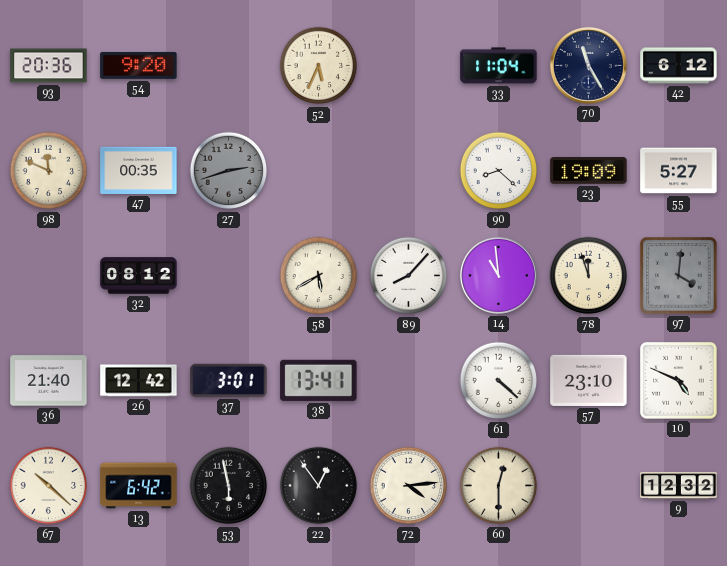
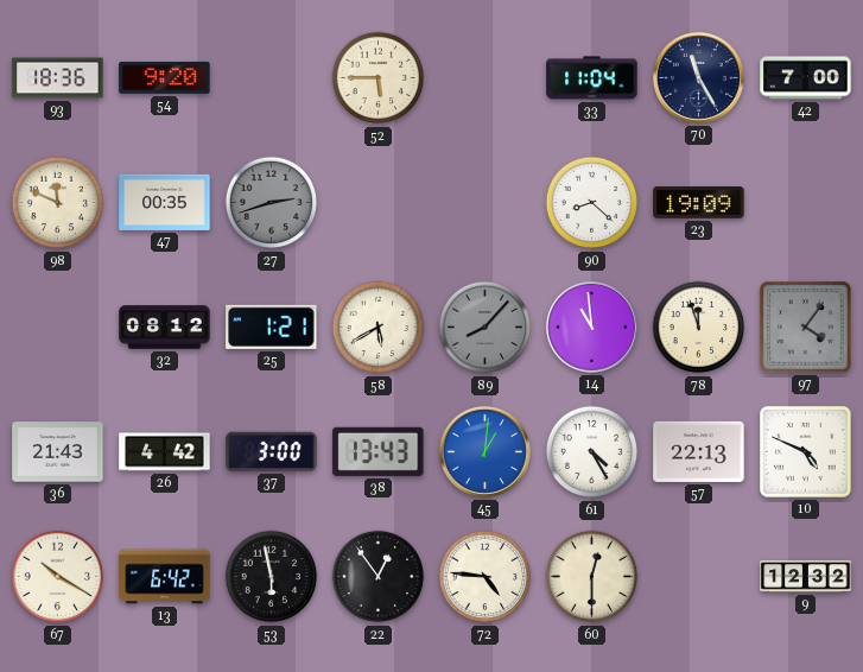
93: 20:36 -> 18:36 (58, 78)
52: 5:34 -> 5:45 (379, 78)
42: 6:12 -> 7:00 (806, 78)
55: 5:27 -> none (679, 171)
25: none -> 1:21 (272, 327)
89 dial: white -> grey (486, 328)
97: 4:01 -> 4:06 (806, 328)
36: 21:40 -> 21:43 (58, 452)
26: 12:42 -> 4:42 (165, 452)
37: 3:01 -> 3:00 (272, 451)
38: 13:41 -> 13:43 (379, 451)
45: none -> 1:01 (484, 451)
61: 4:22 -> 4:25 (592, 452)
57: 23:10 -> 22:13 (699, 451)
67: 10:22 -> 10:20 (58, 577)
72: 4:14 -> 4:46 (486, 577)
